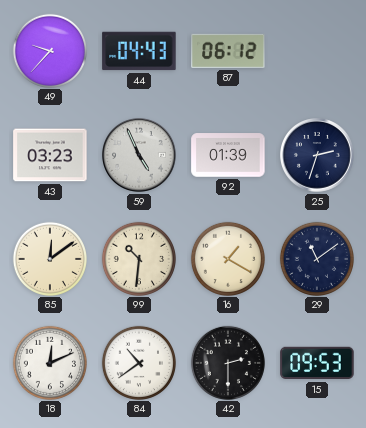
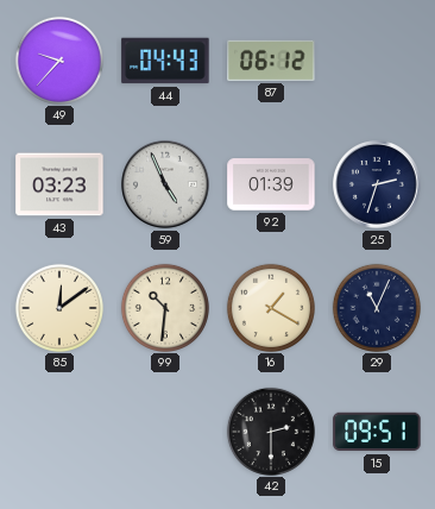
29: 11:09 -> 11:04 (376, 307)
18: 12:11 -> none (49, 362)
84: 10:39 -> none (138, 362)
15: 09:53 -> 09:51 (377, 432)
